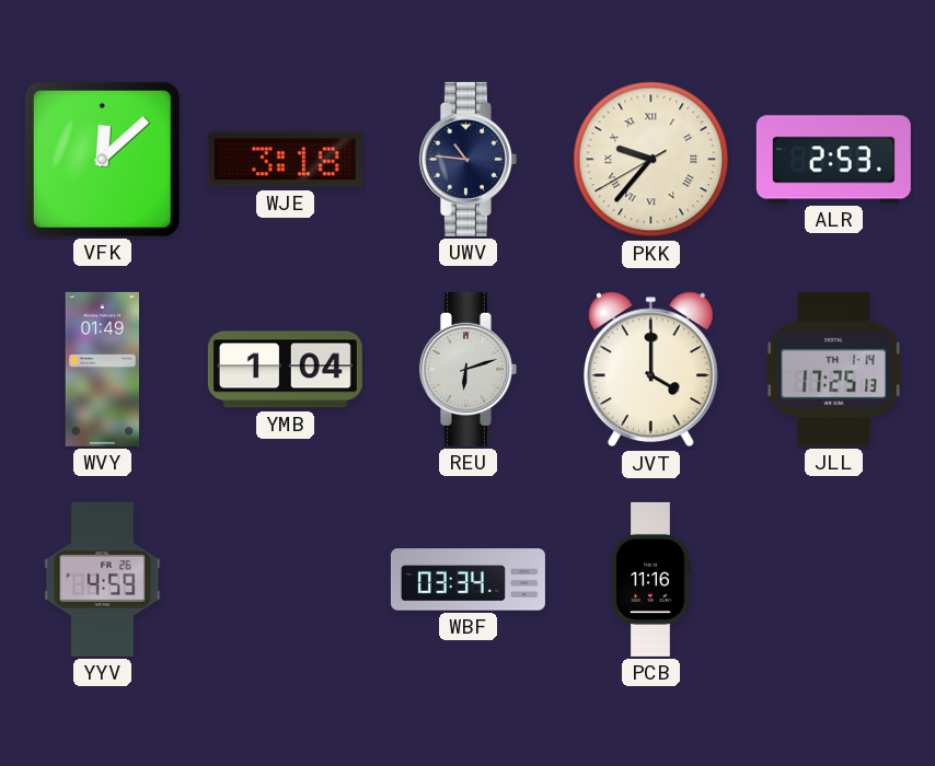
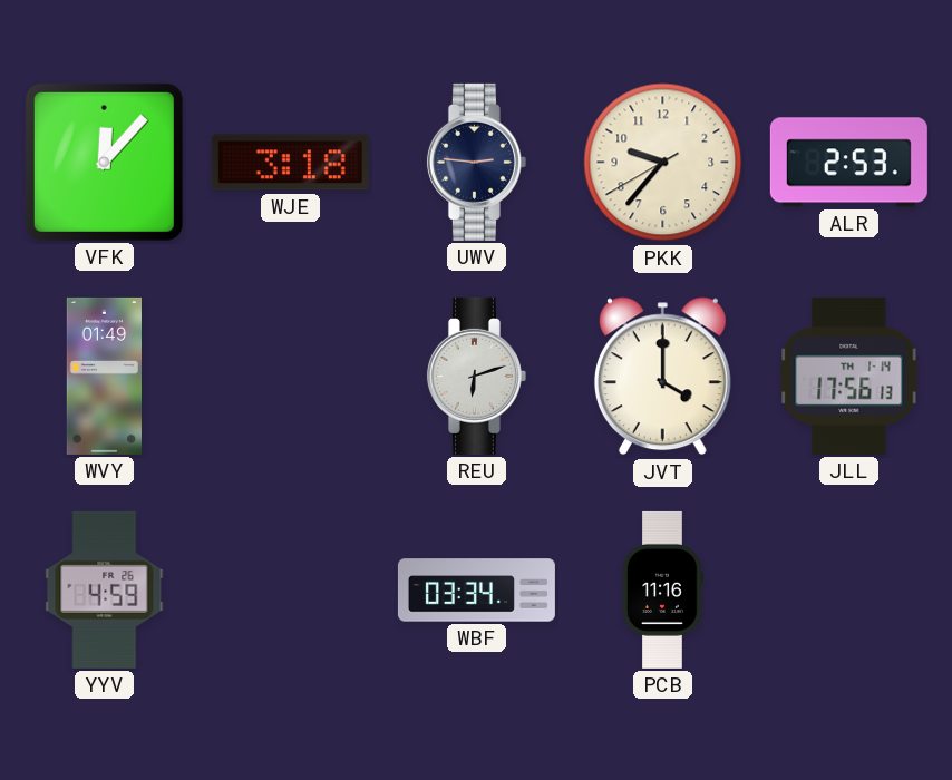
VFK: 12:08 -> 12:07 (104, 162)
UWV: 10:46 -> 2:46 (476, 162)
PKK numerals: Roman -> Arabic (663, 163)
YMB: 1:04 -> none (285, 370)
JLL: 17:25 -> 17:56 (849, 376)
